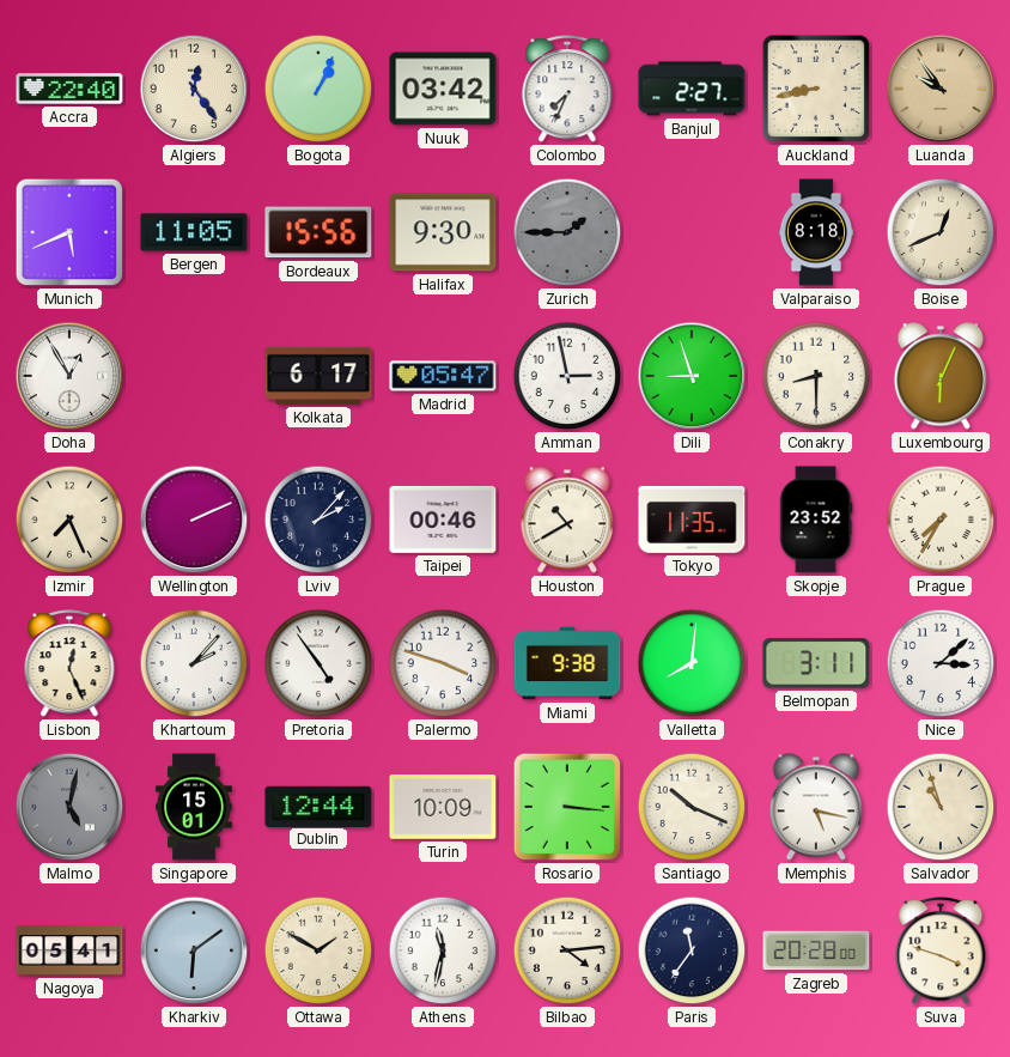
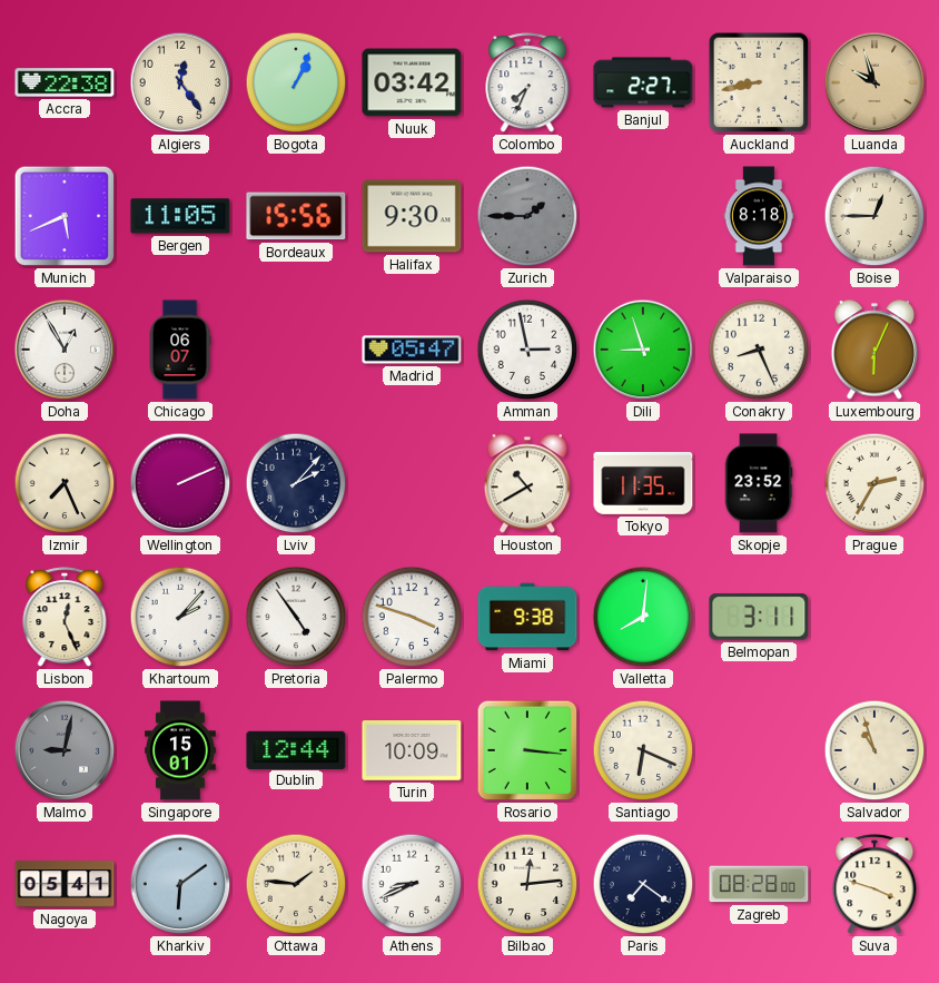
Accra: 22:40 -> 22:38 (65, 82)
Luanda: 9:54 -> 9:57 (874, 82)
Boise: 12:41 -> 12:45 (874, 216)
Chicago: none -> 06:07 (180, 350)
Kolkata: 6:17 -> none (318, 376)
Conakry: 8:30 -> 8:26 (759, 350)
Taipei: 00:46 -> none (443, 520)
Prague: 7:35 -> 2:35 (874, 483)
Nice: 3:08 -> none (941, 663)
Malmo: 5:02 -> 9:02 (65, 750)
Santiago: 10:19 -> 6:19 (643, 750)
Memphis: 5:17 -> none (815, 807)
Ottawa: 1:50 -> 1:46 (296, 884)
Athens: 11:32 -> 8:41 (412, 884)
Bilbao: 4:14 -> 12:14 (527, 884)
Paris: 11:36 -> 7:21 (643, 884)
Zagreb: 20:28 -> 08:28 (759, 884)
